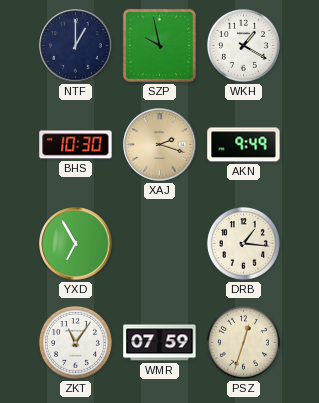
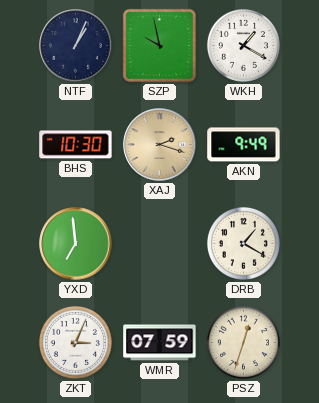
NTF: 1:00 -> 1:04 (76, 46)
YXD: 6:55 -> 6:59 (76, 244)
DRB: 1:16 -> 1:20 (243, 243)
ZKT: 11:06 -> 3:04 (75, 342)
